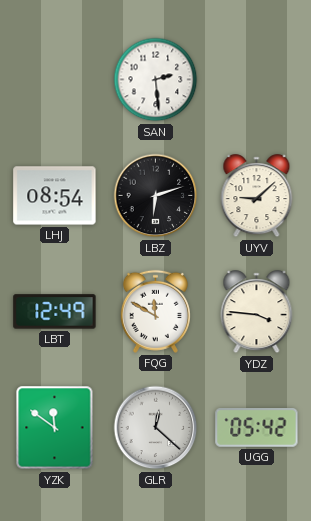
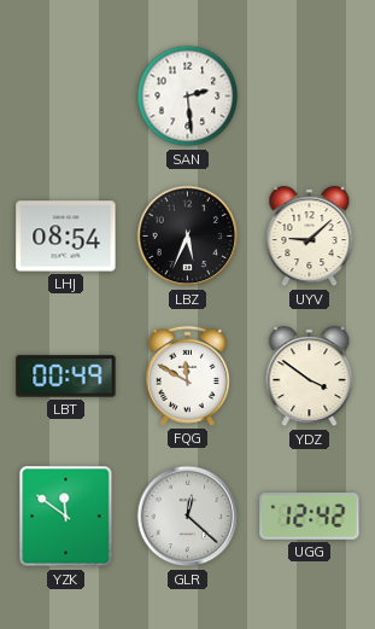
LBZ: 6:12 -> 5:34 (188, 237)
LBT: 12:49 -> 00:49 (66, 377)
YDZ: 3:46 -> 3:51 (310, 377)
UGG: 05:42 -> 12:42 (310, 517)
